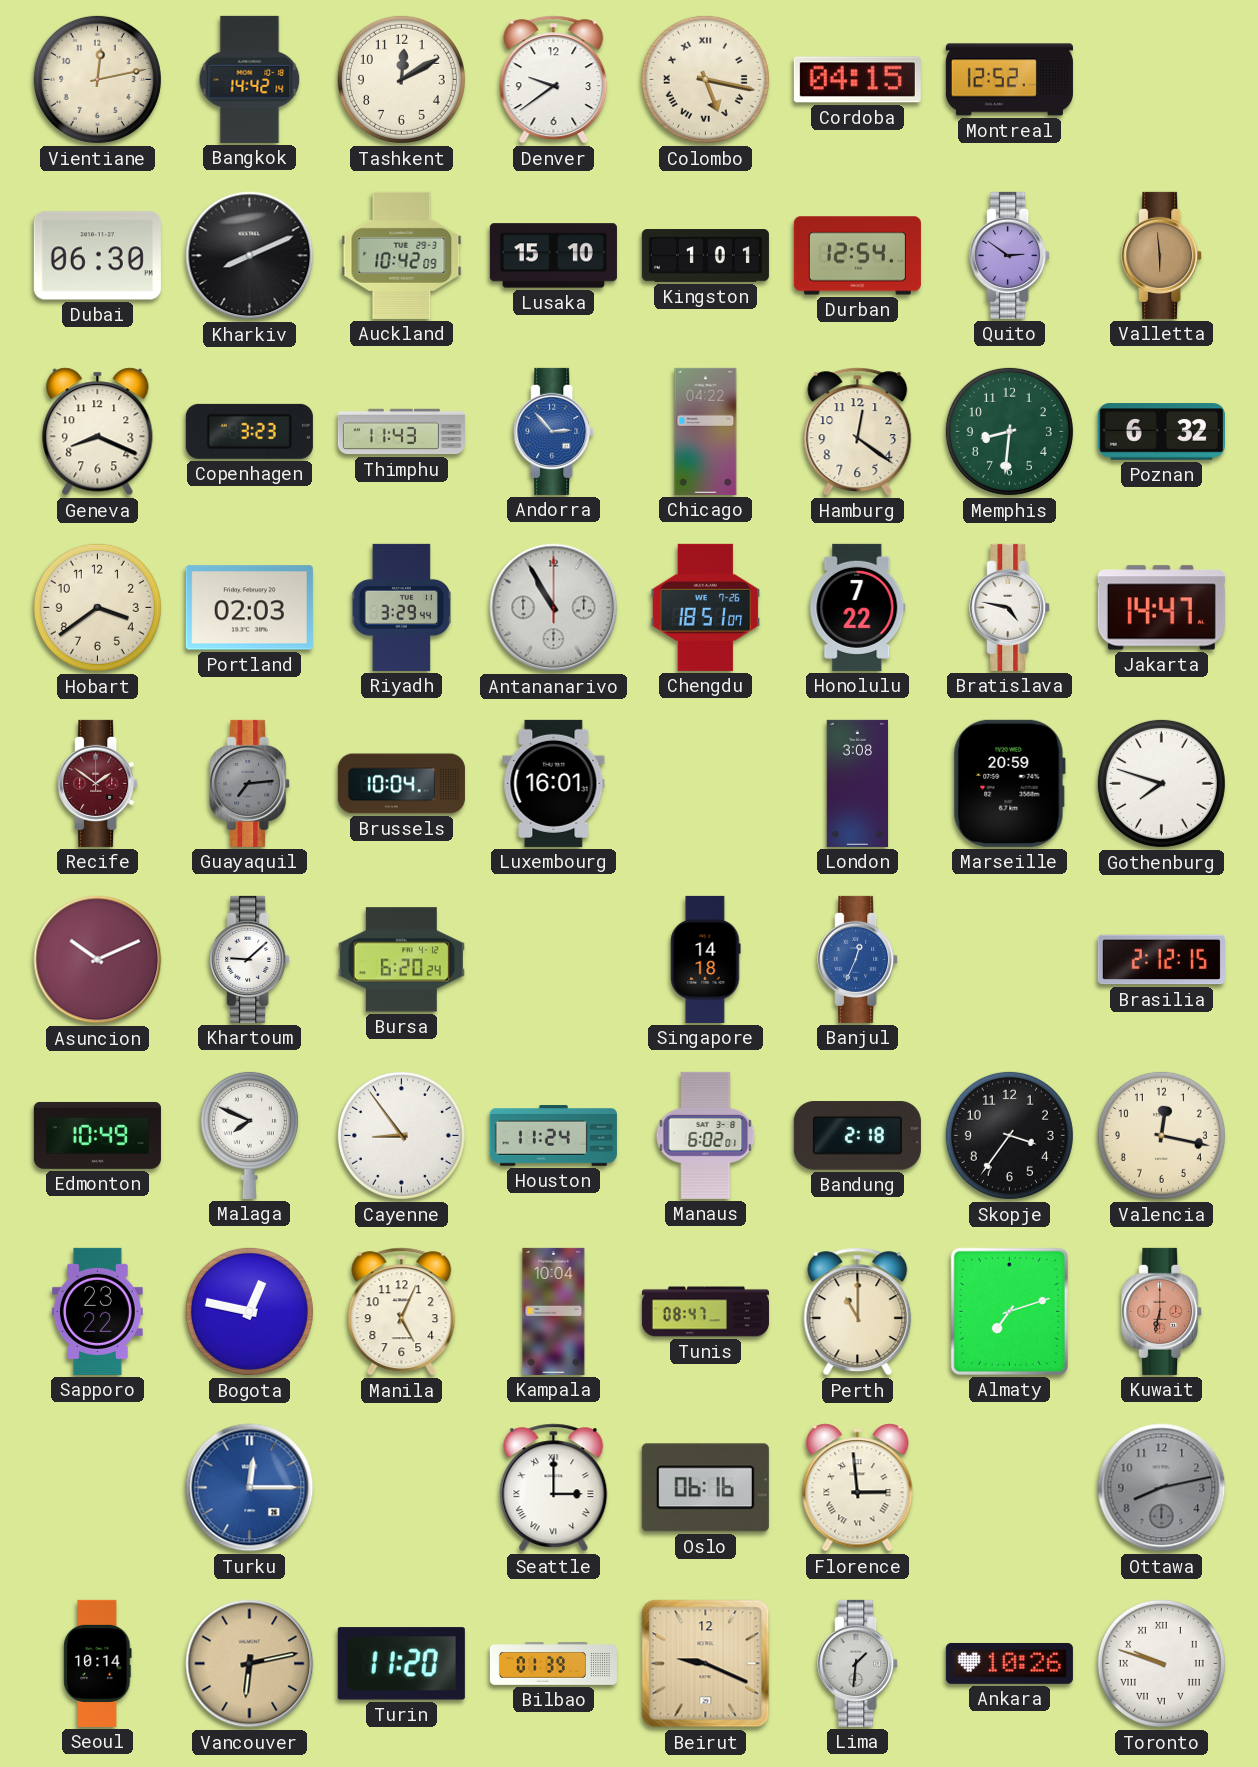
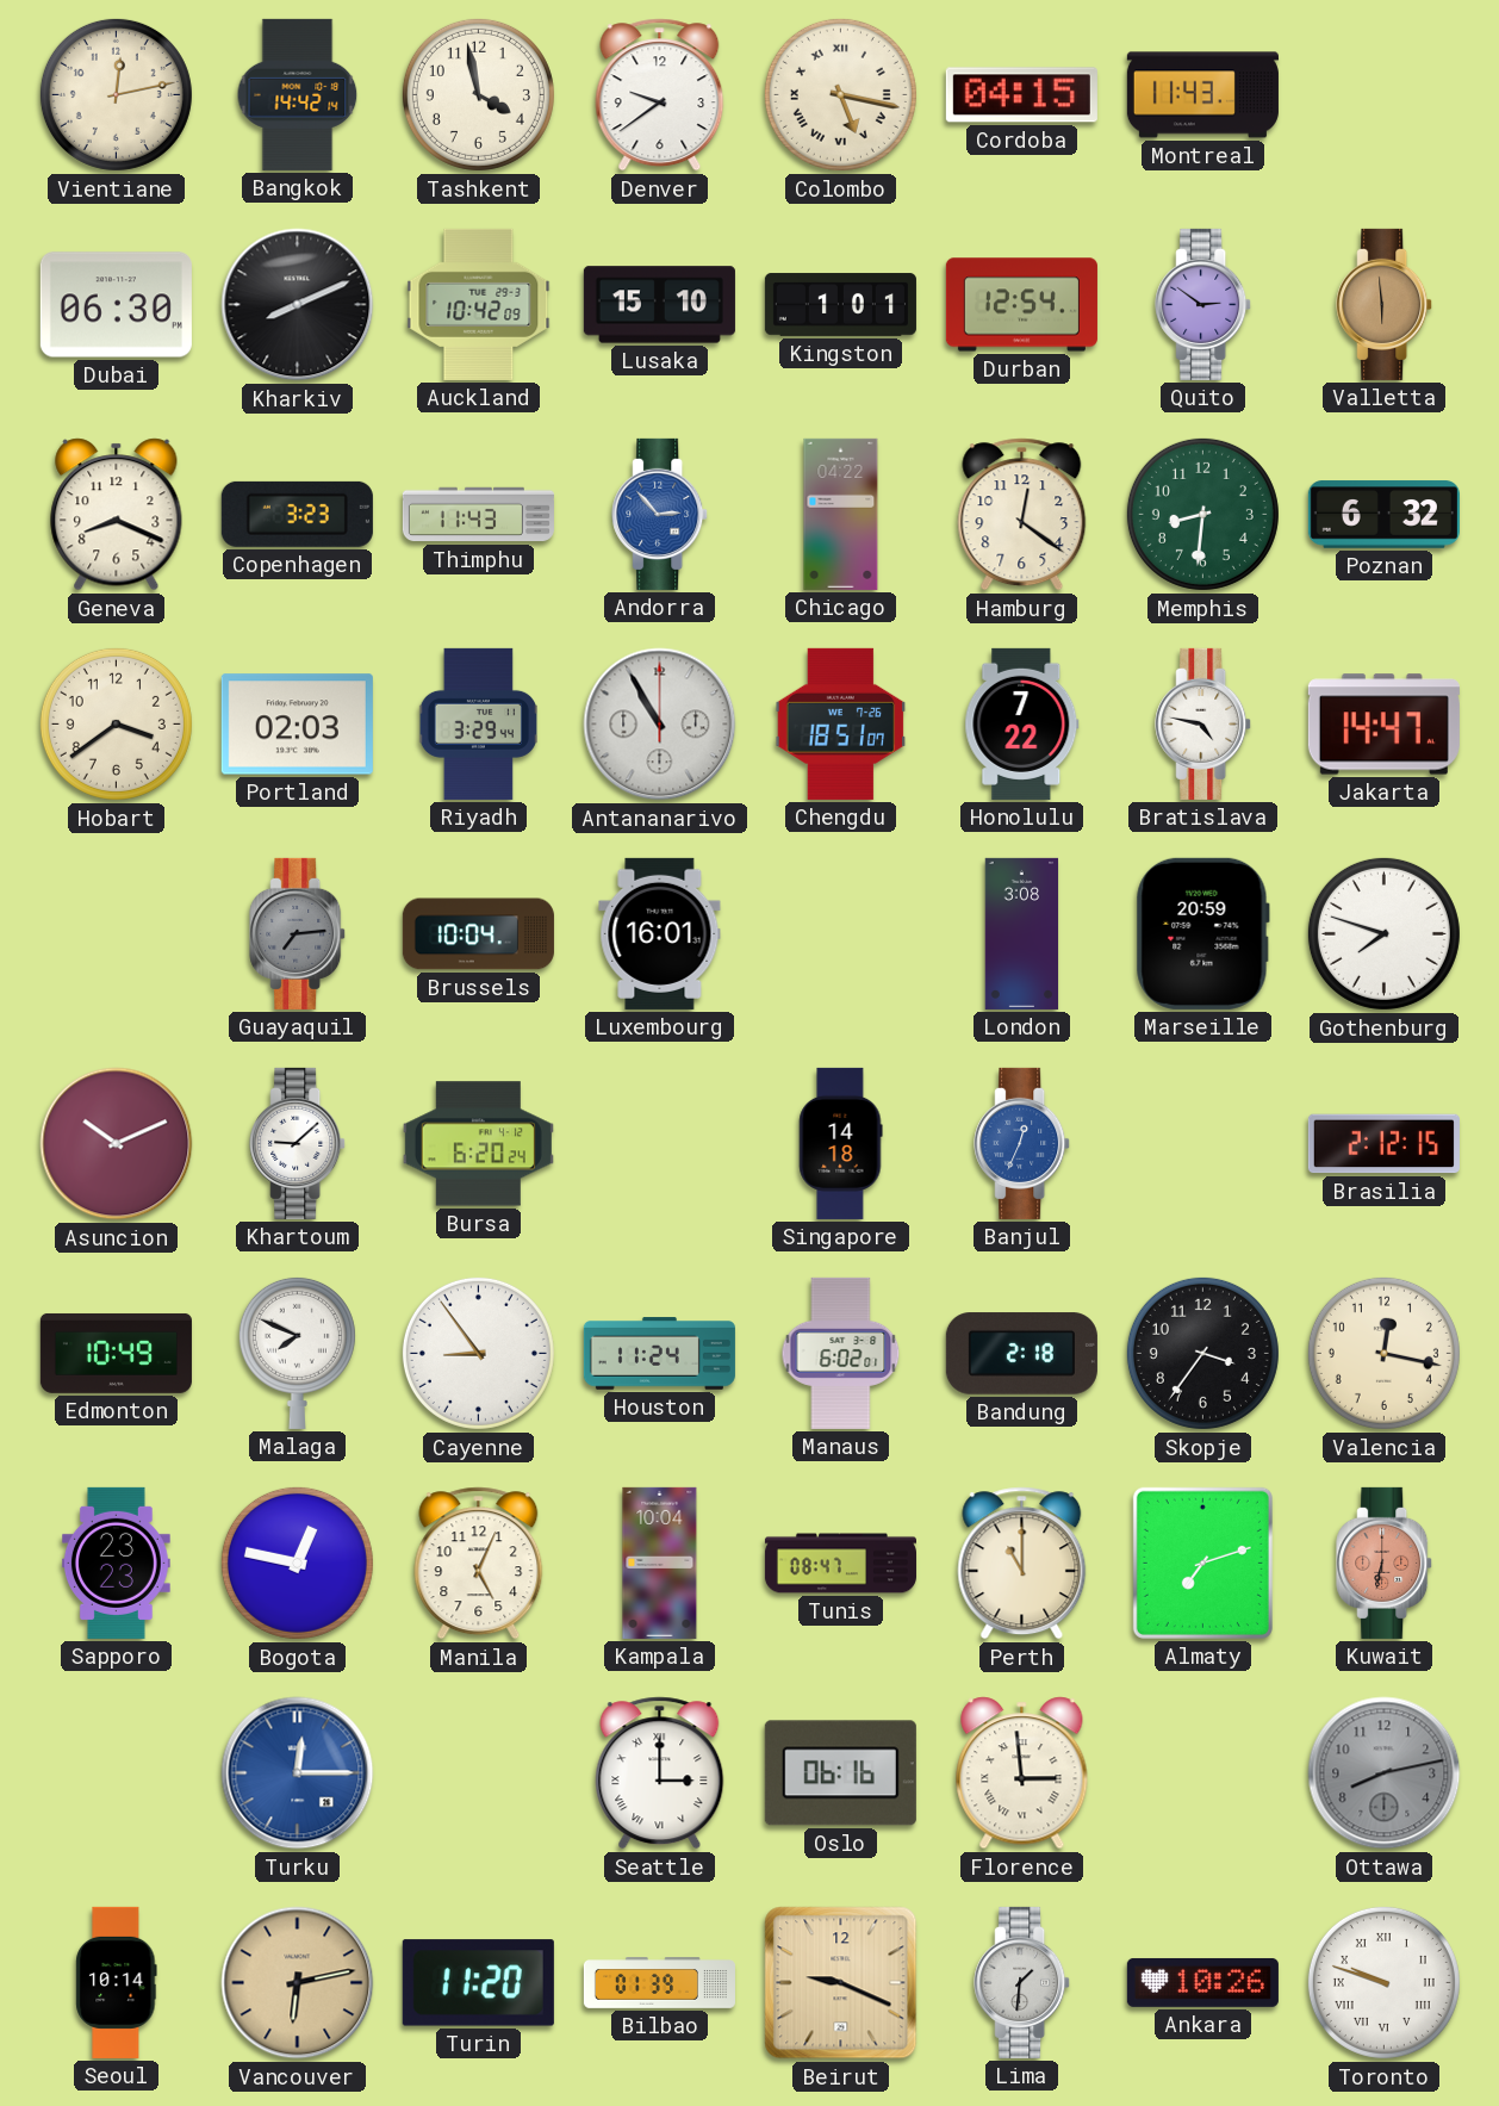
Tashkent: 12:10 -> 3:58 (478, 94)
Montreal: 12:52 -> 11:43 (1202, 95)
Recife: 1:51 -> none (98, 783)
Sapporo: 23:22 -> 23:23 (116, 1563)
